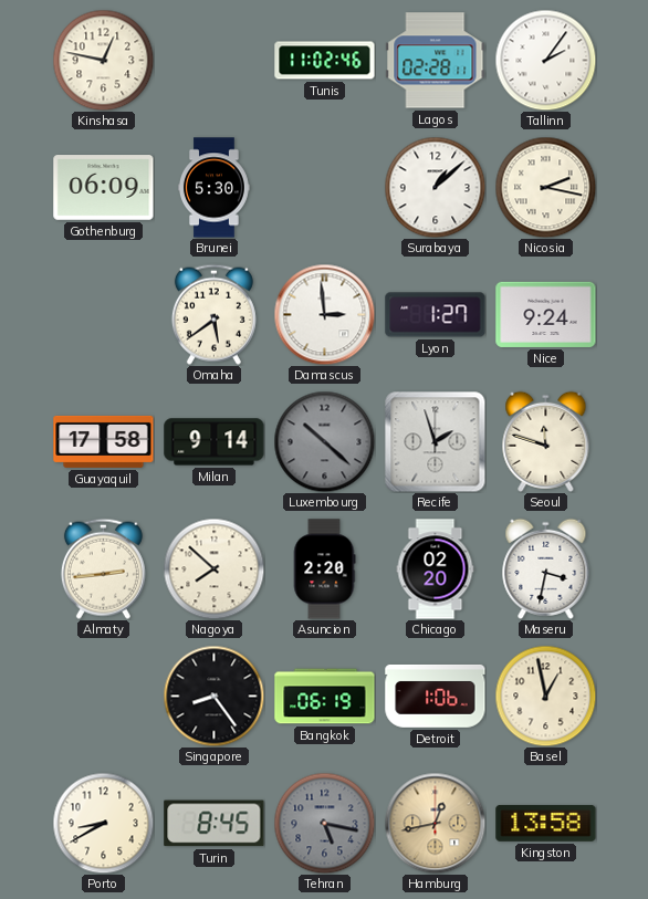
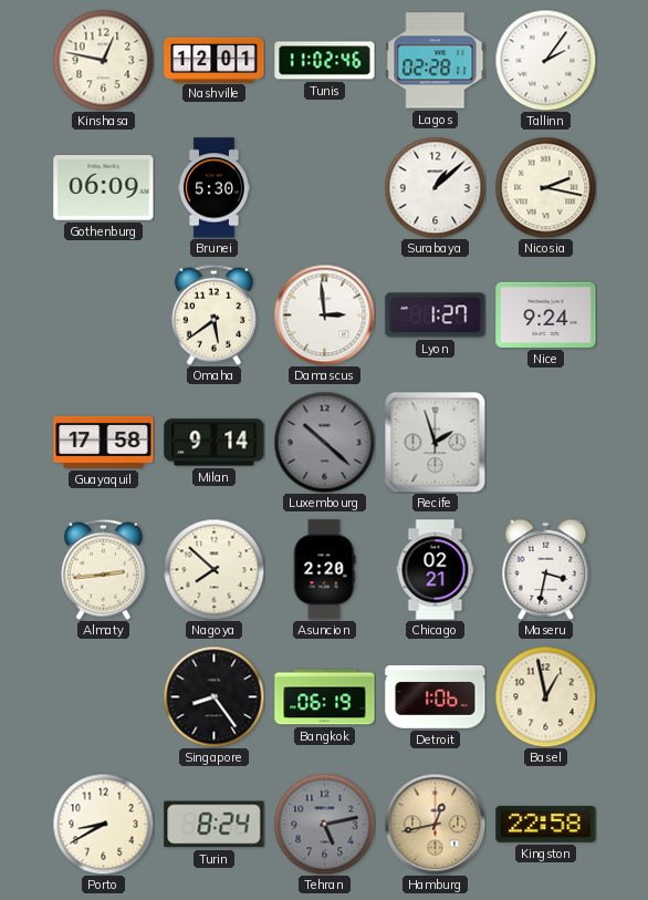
Nashville: none -> 12:01 (215, 60)
Seoul: 11:48 -> none (546, 441)
Chicago: 02:20 -> 02:21 (436, 570)
Turin: 8:45 -> 8:24 (215, 825)
Tehran: 5:17 -> 5:13 (324, 824)
Kingston: 13:58 -> 22:58 (546, 824)
